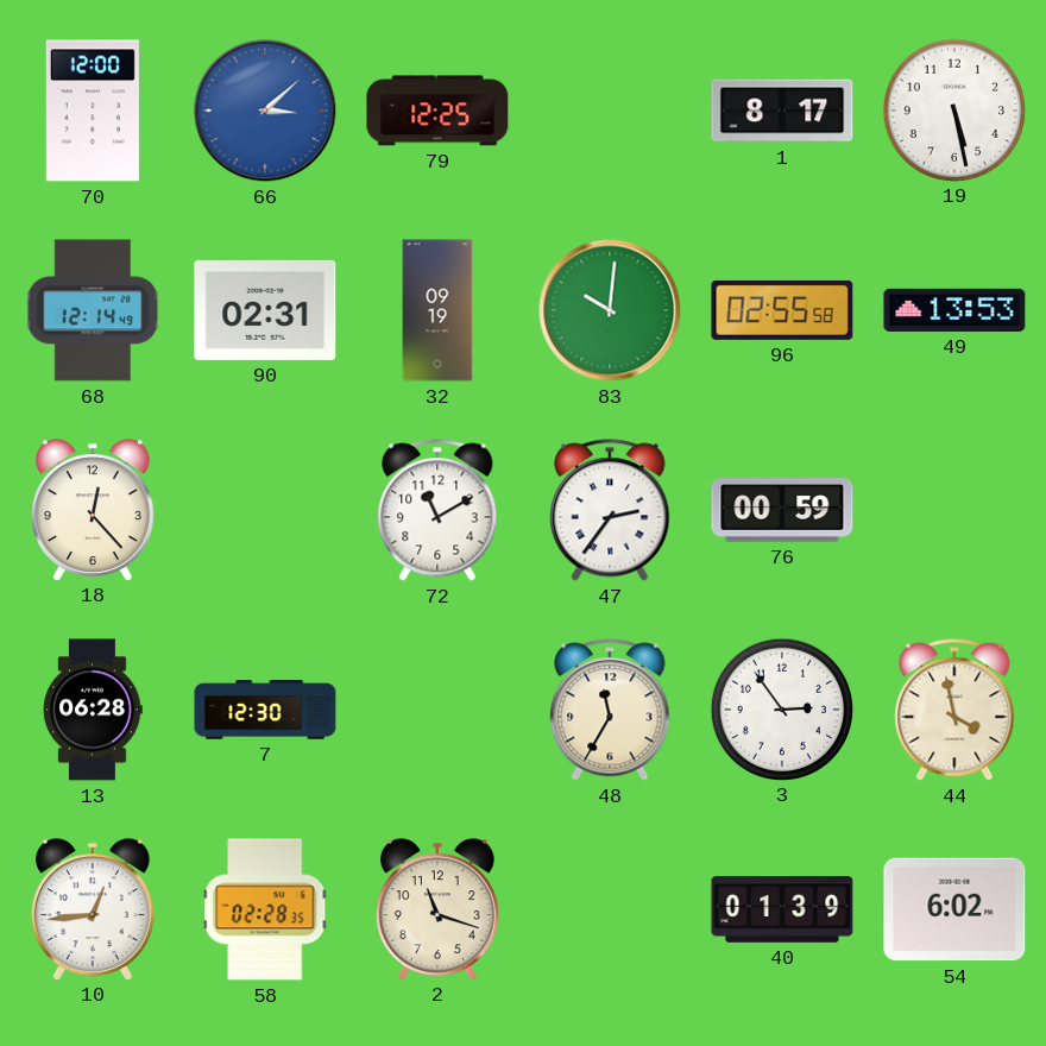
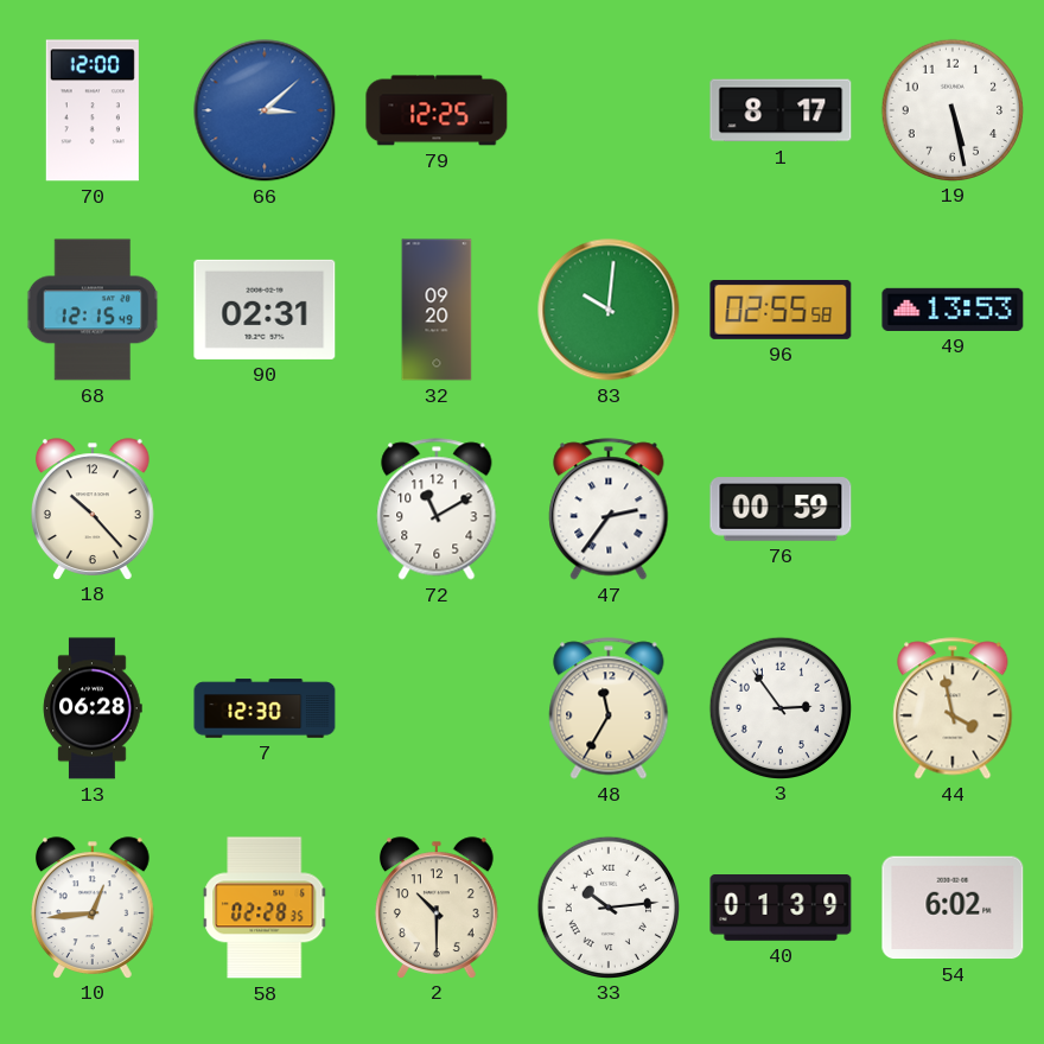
68: 12:14 -> 12:15 (93, 310)
32: 09:19 -> 09:20 (437, 310)
18: 12:23 -> 10:23 (93, 509)
2: 11:18 -> 10:30 (437, 908)
33: none -> 10:14 (607, 906)
